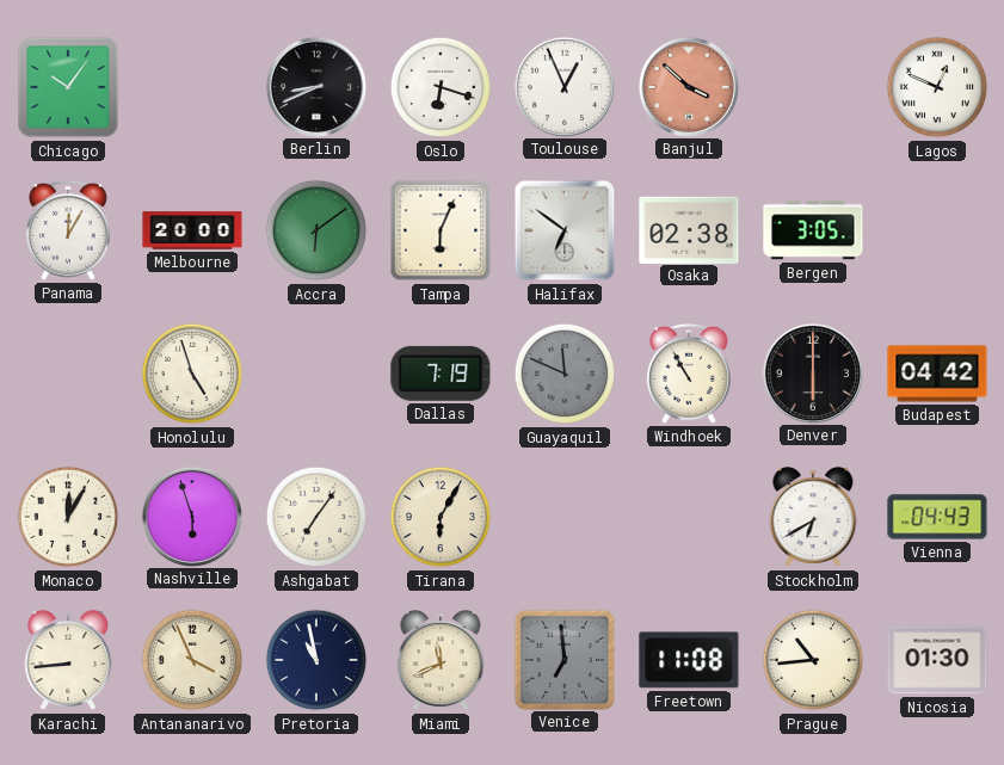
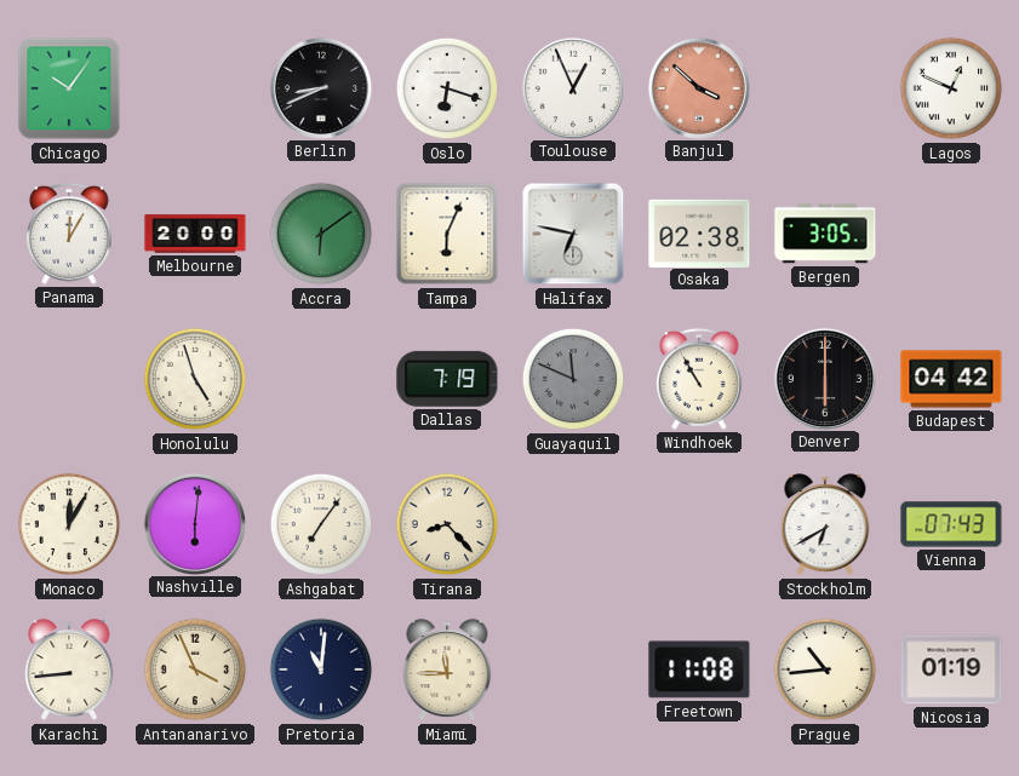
Halifax: 6:51 -> 6:47 (573, 234)
Nashville: 5:57 -> 6:01 (194, 523)
Tirana: 6:05 -> 8:23 (447, 524)
Vienna: 04:43 -> 07:43 (951, 524)
Pretoria: 10:58 -> 11:01 (321, 669)
Miami: 11:41 -> 11:45 (447, 671)
Venice: 6:59 -> none (563, 659)
Nicosia: 01:30 -> 01:19 (951, 669)
